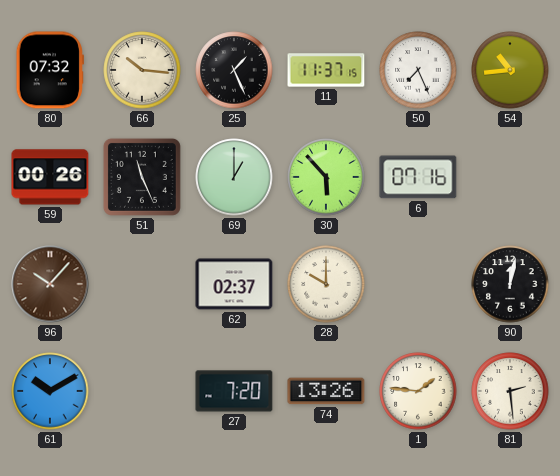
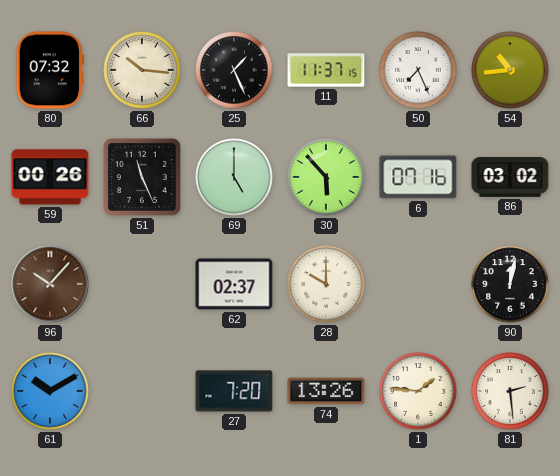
69: 1:00 -> 5:00 (234, 177)
86: none -> 03:02 (510, 178)
